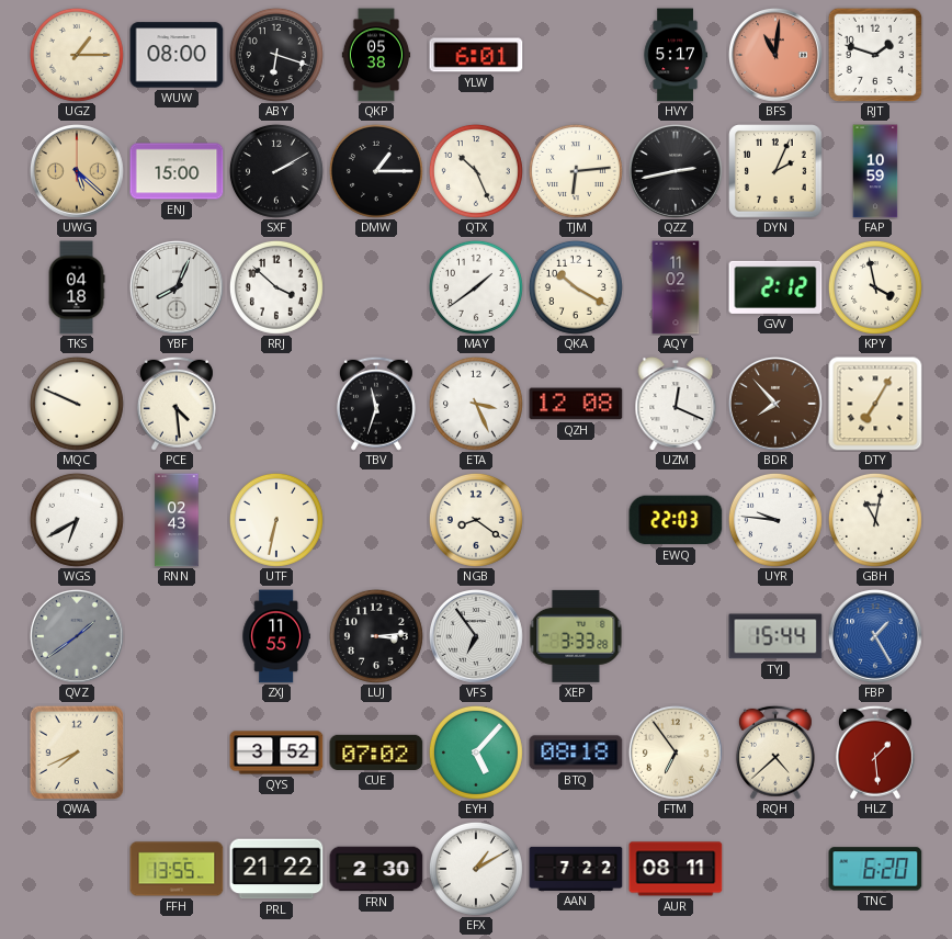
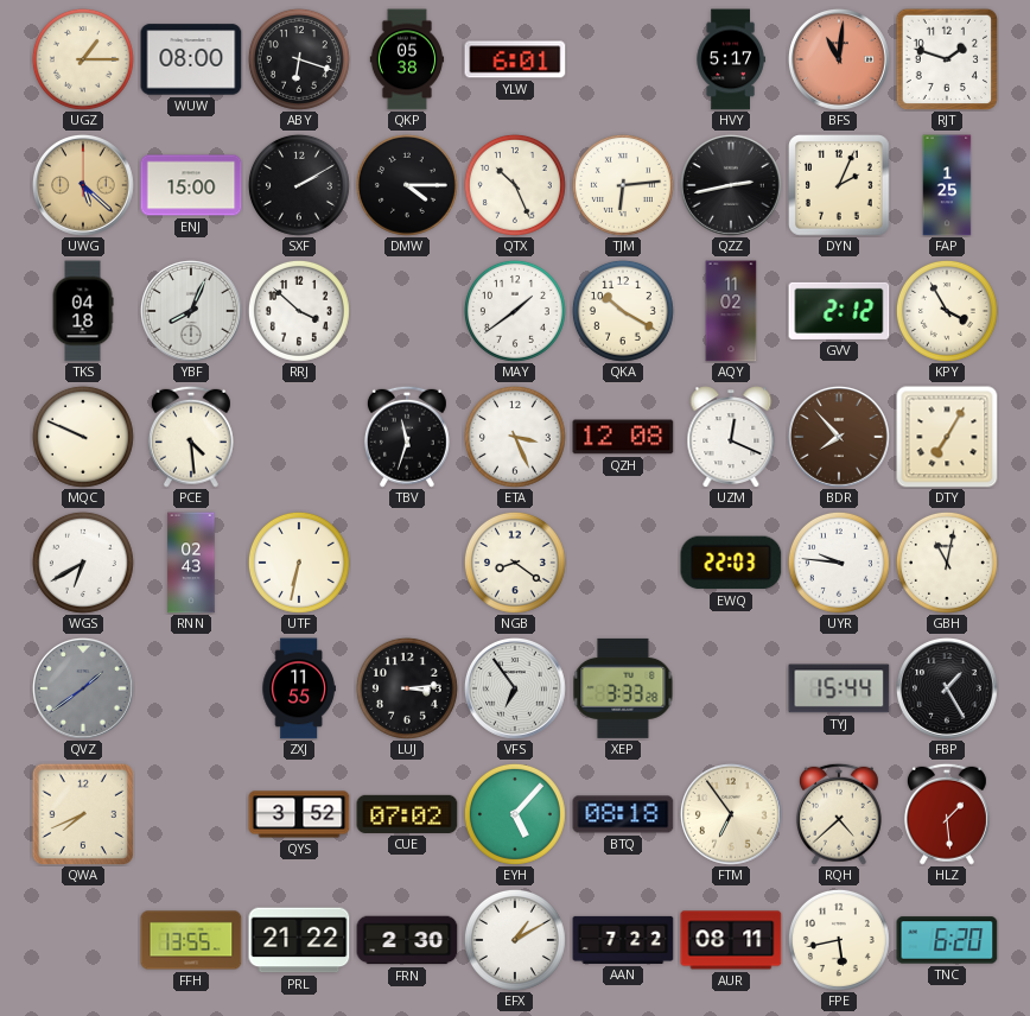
DMW: 1:15 -> 4:15 (407, 185)
FAP: 10:59 -> 1:25 (947, 185)
KPY: 3:58 -> 3:55 (947, 311)
FBP dial: blue -> black (948, 690)
FPE: none -> 5:43 (839, 940)
